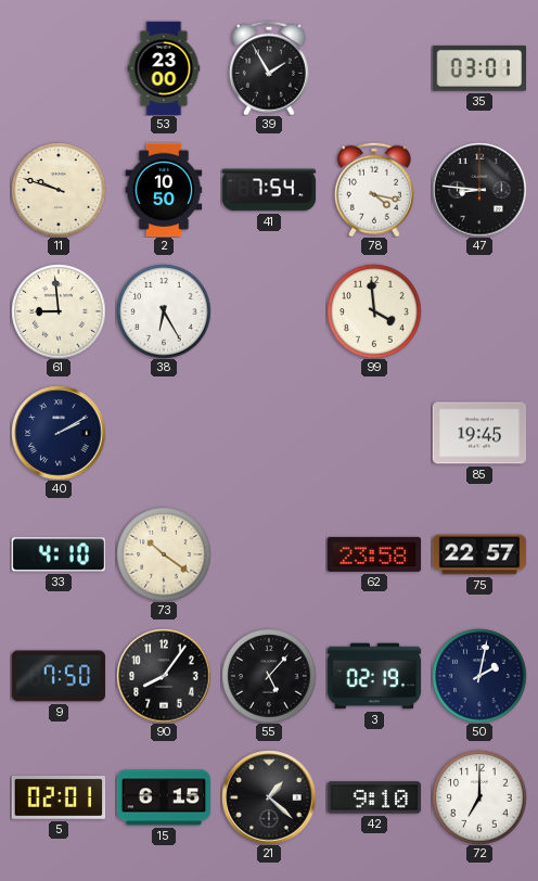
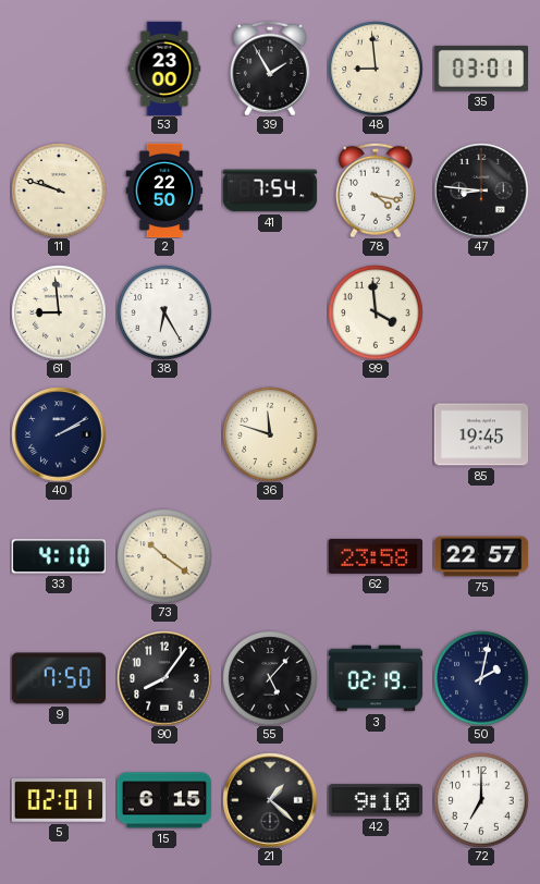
48: none -> 8:59 (376, 69)
2: 10:50 -> 22:50 (164, 191)
36: none -> 11:48 (270, 434)
